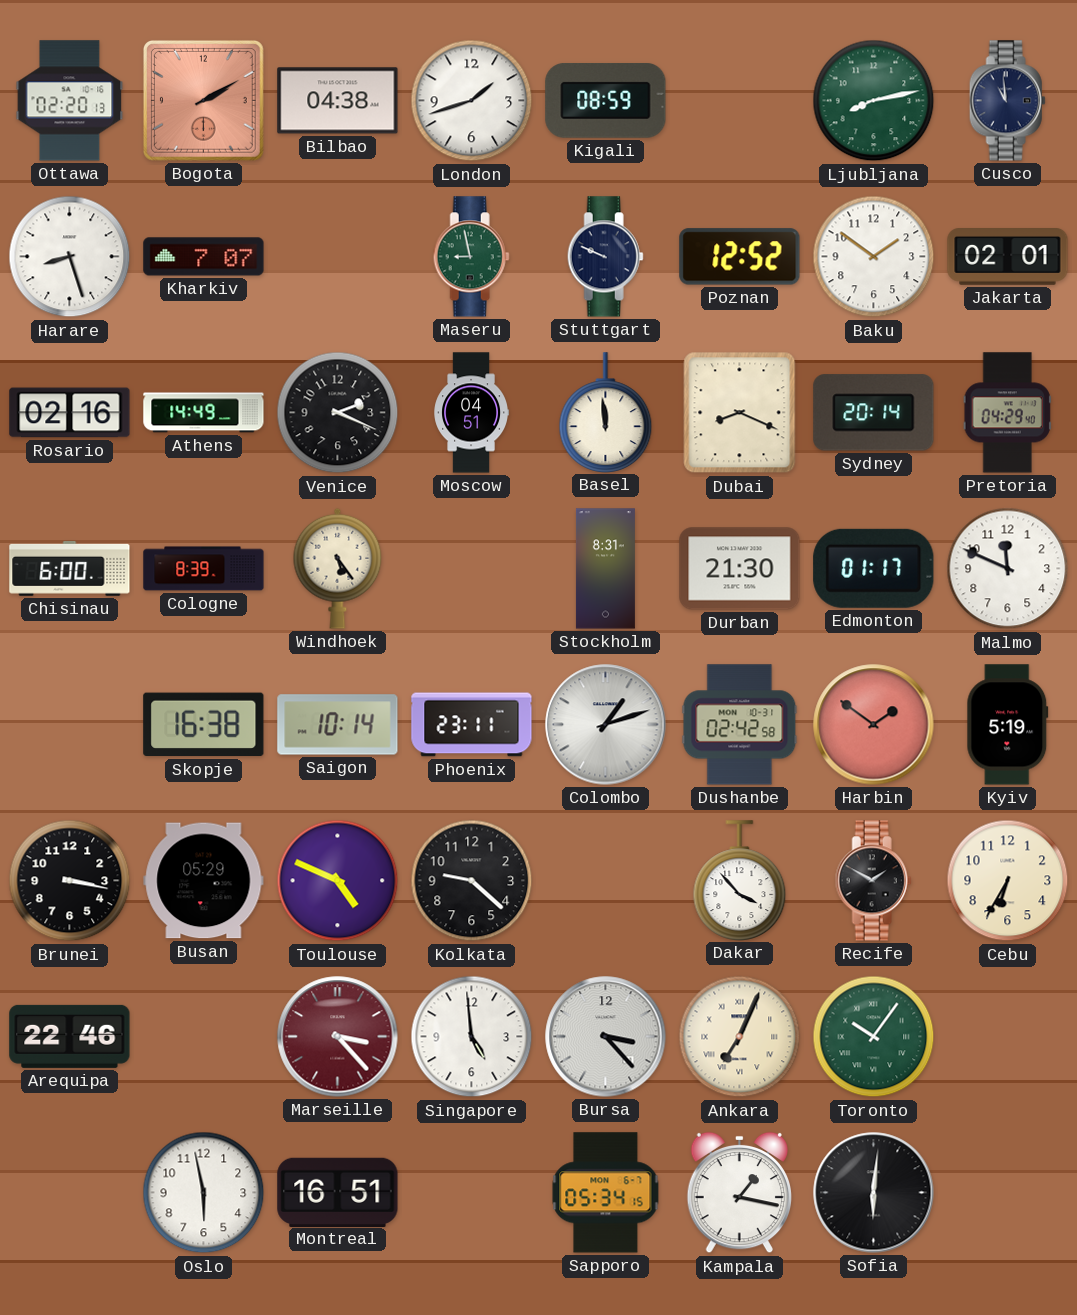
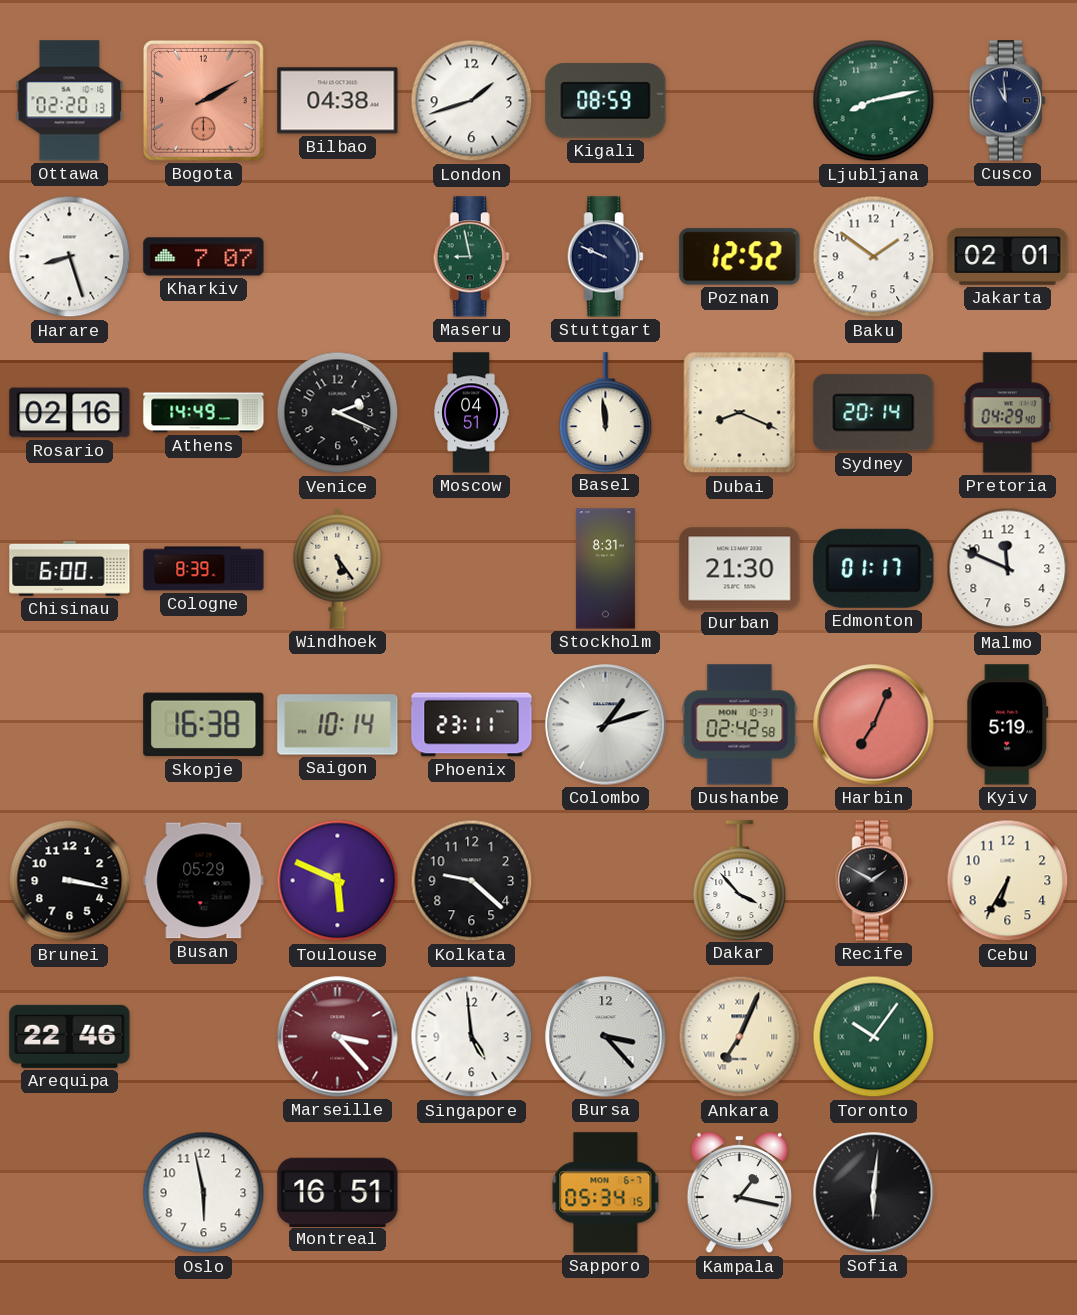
Harbin: 1:51 -> 7:04 (874, 725)
Toulouse: 4:49 -> 5:49 (338, 881)
